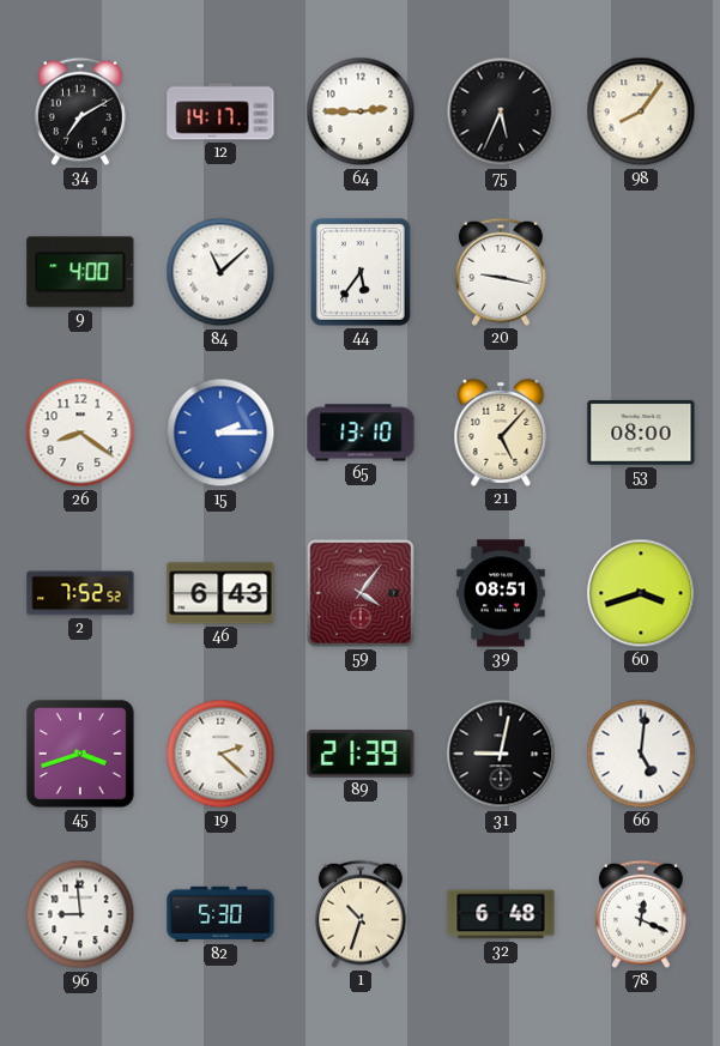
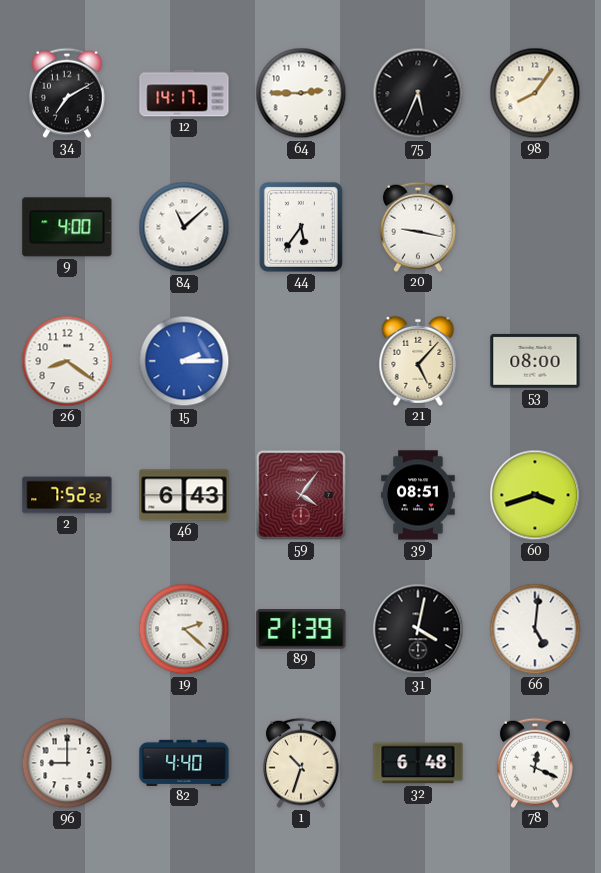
65: 13:10 -> none (361, 433)
45: 3:42 -> none (80, 754)
31: 9:02 -> 4:02 (418, 629)
96: 8:59 -> 9:00 (67, 763)
82: 5:30 -> 4:40 (184, 763)
